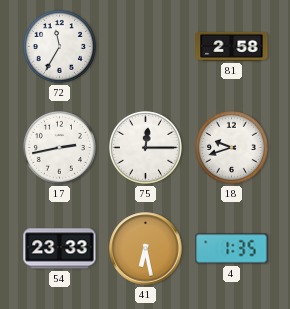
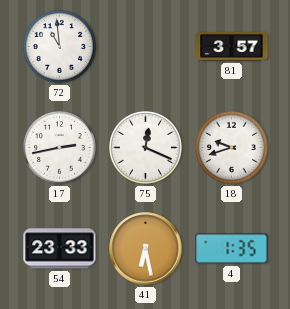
72: 11:35 -> 10:59 (59, 46)
81: 2:58 -> 3:57 (232, 46)
75: 12:15 -> 12:19 (145, 147)
